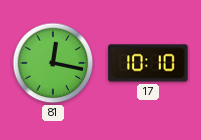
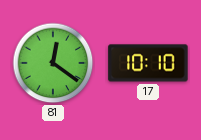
81: 12:17 -> 12:21 (53, 63)
